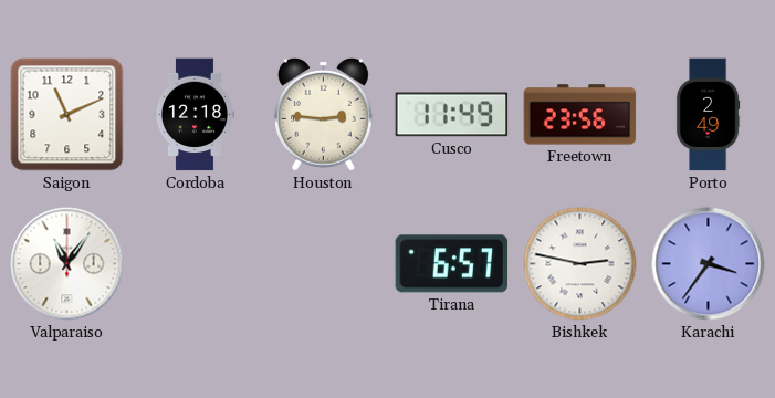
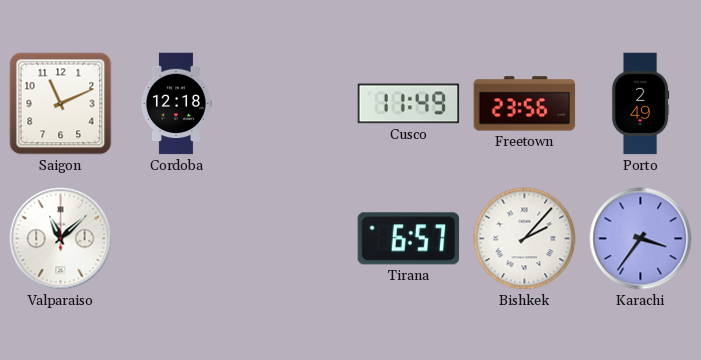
Houston: 2:46 -> none (323, 114)
Valparaiso: 11:06 -> 11:08 (61, 239)
Bishkek: 2:47 -> 2:07 (525, 239)
